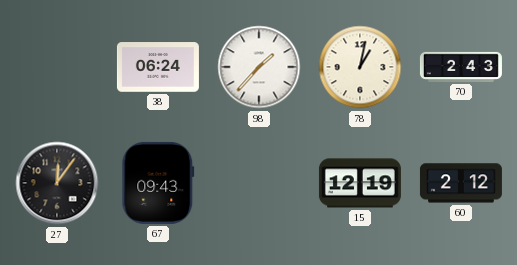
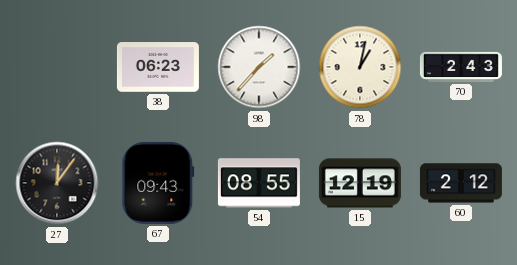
38: 06:24 -> 06:23 (158, 67)
54: none -> 08:55 (259, 183)
